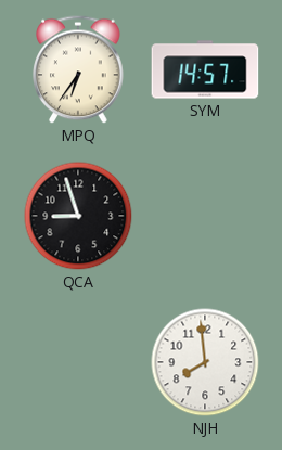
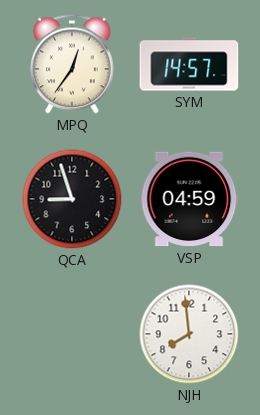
MPQ: 6:36 -> 12:36 (72, 64)
VSP: none -> 04:59 (189, 199)
